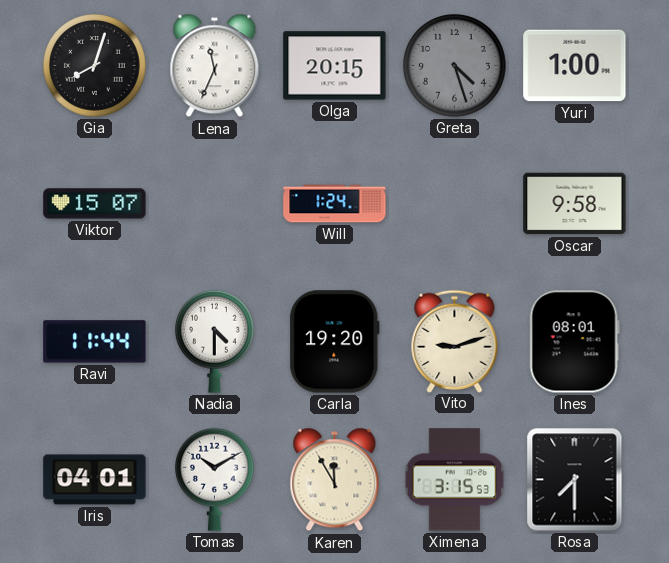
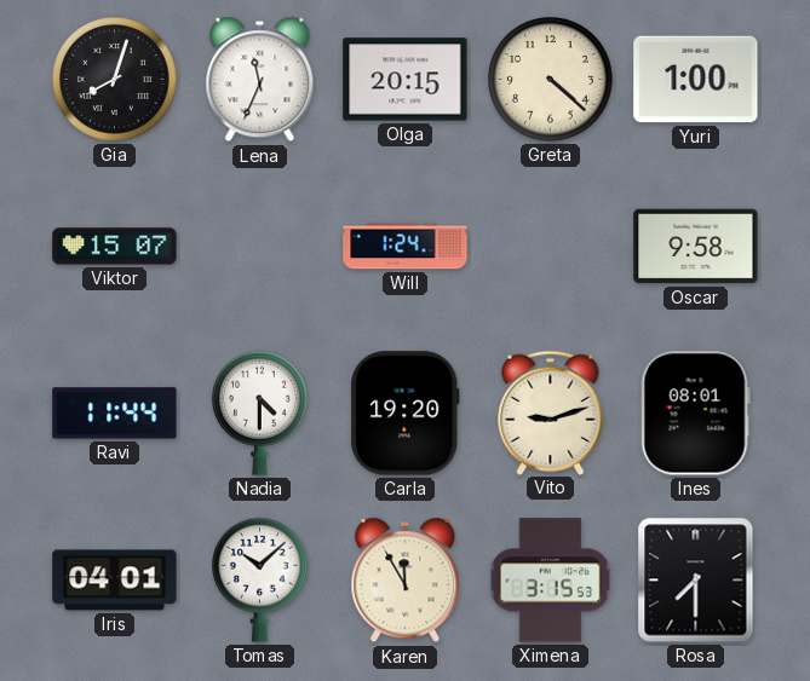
Greta: 4:27 -> 4:22 (551, 80)
Greta dial: grey -> cream (551, 80)
Tomas: 10:10 -> 10:08 (260, 579)
